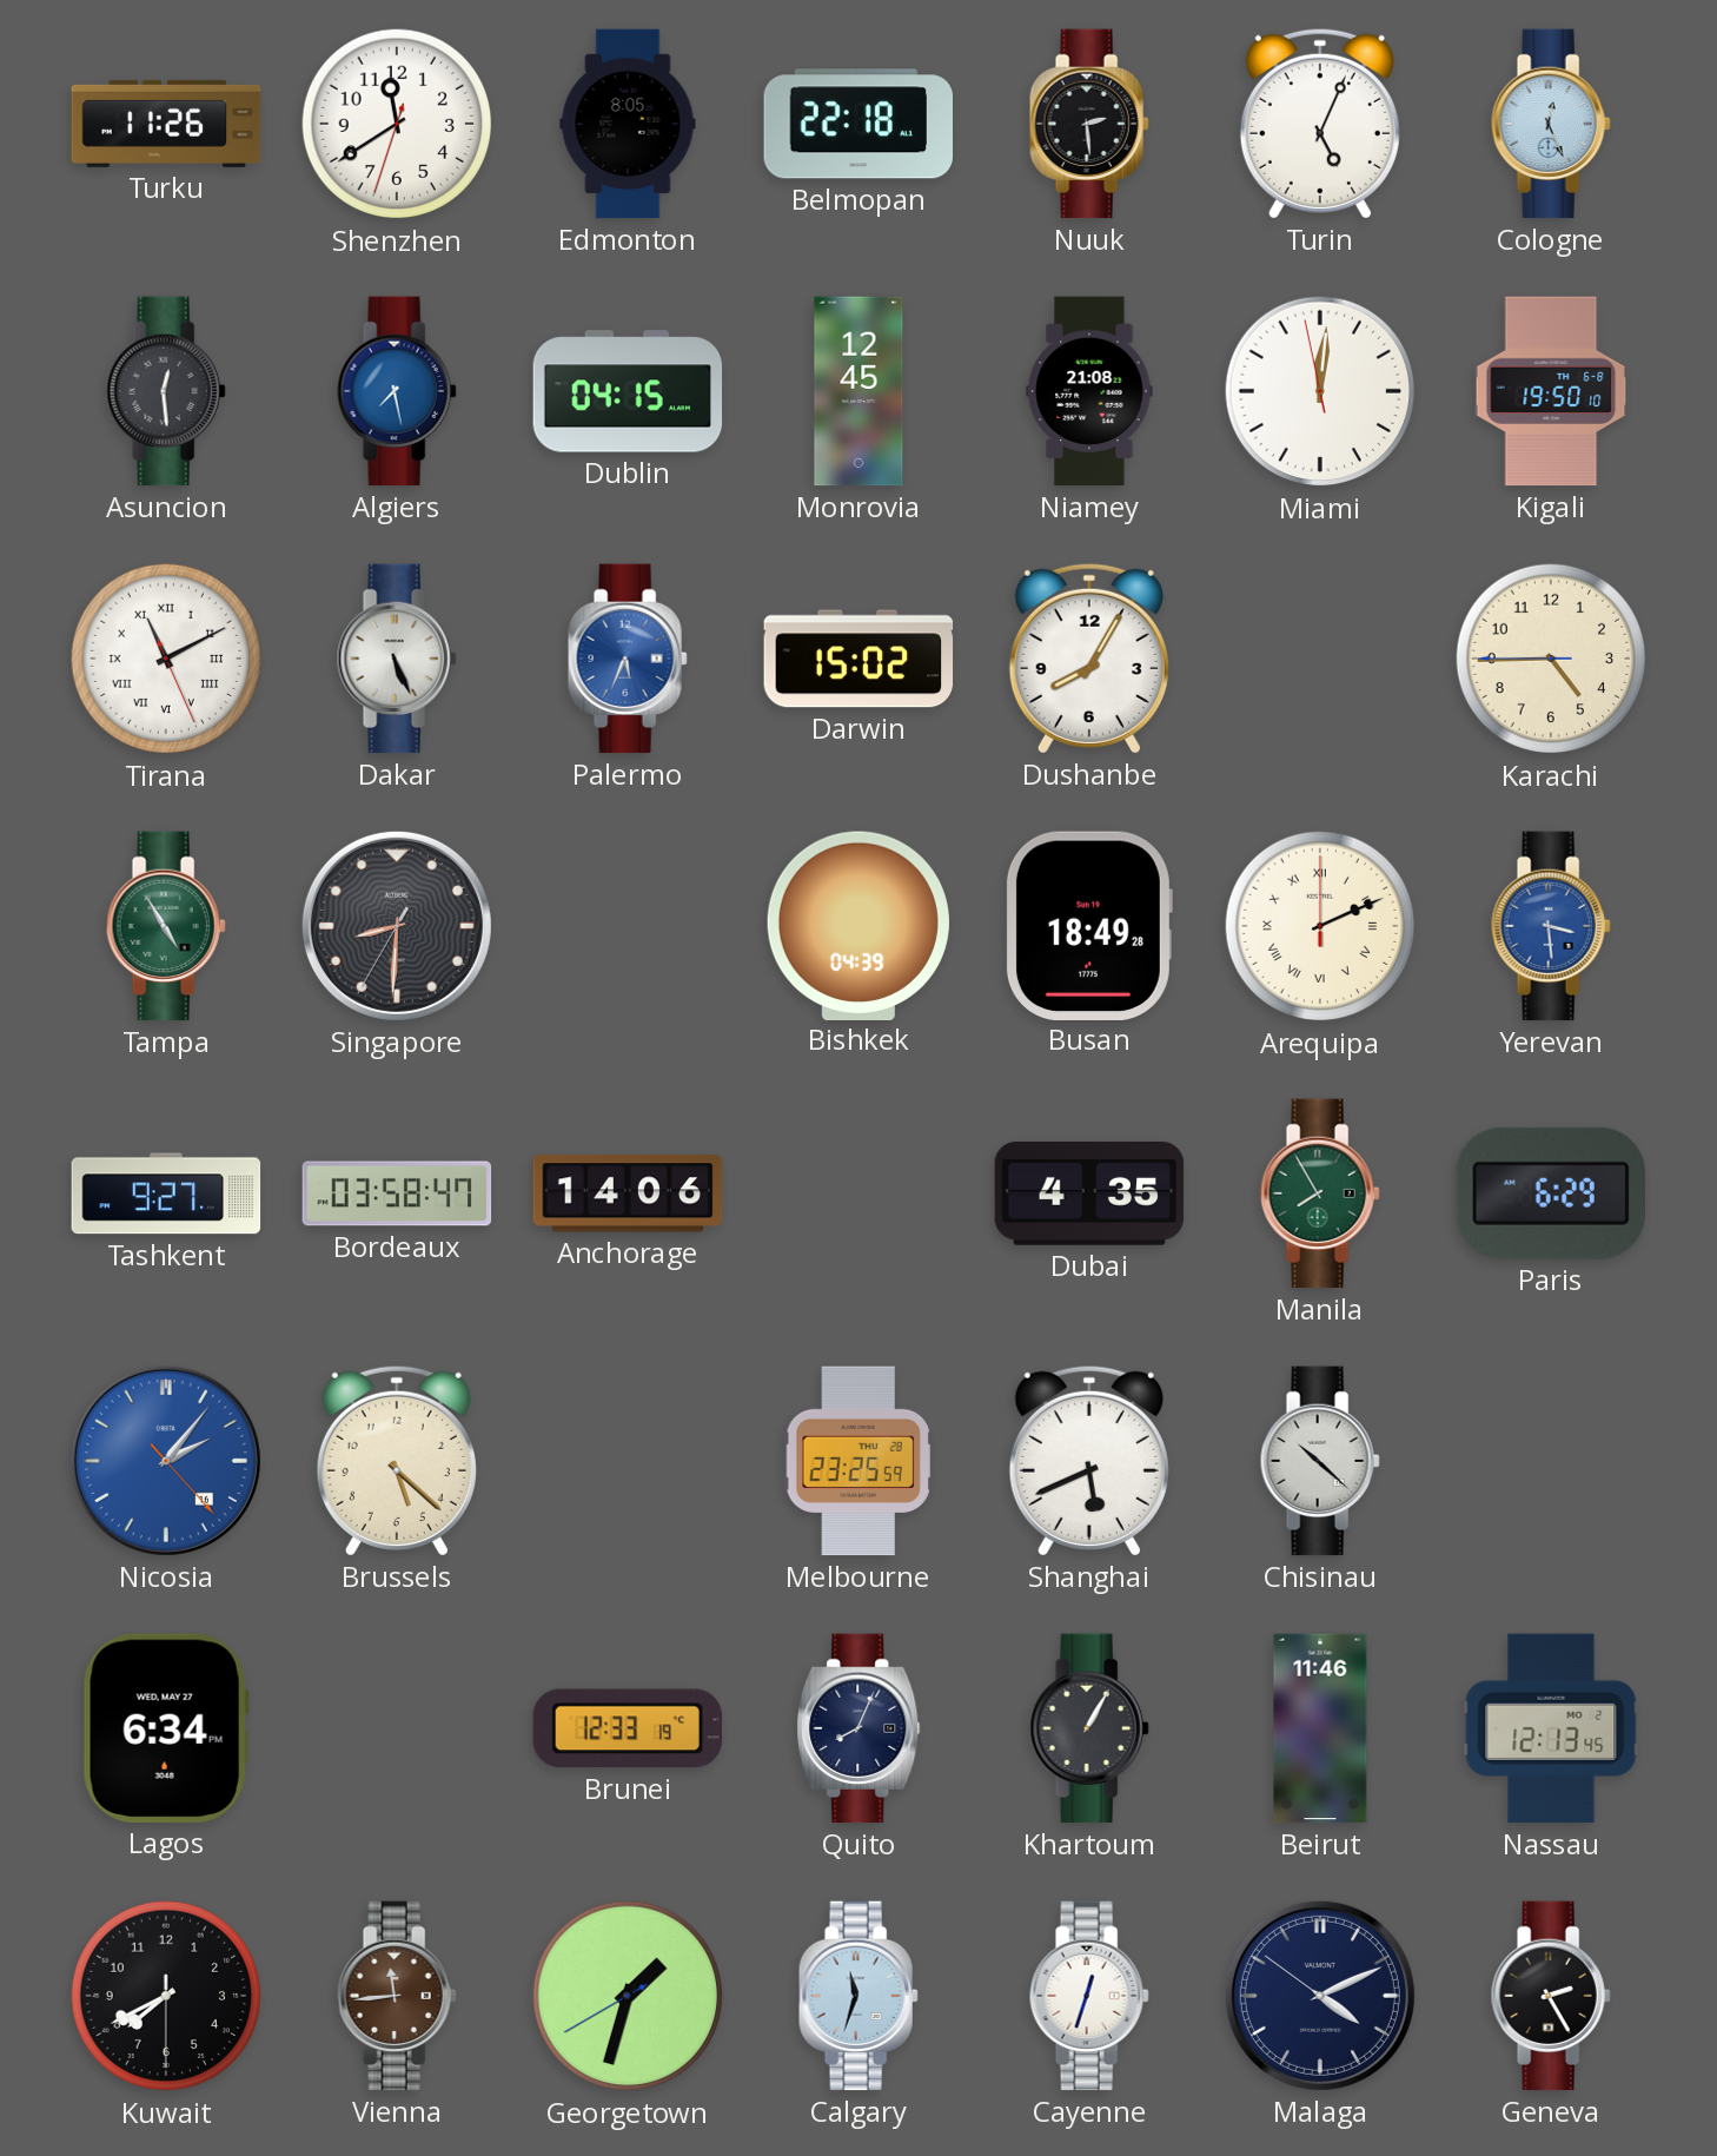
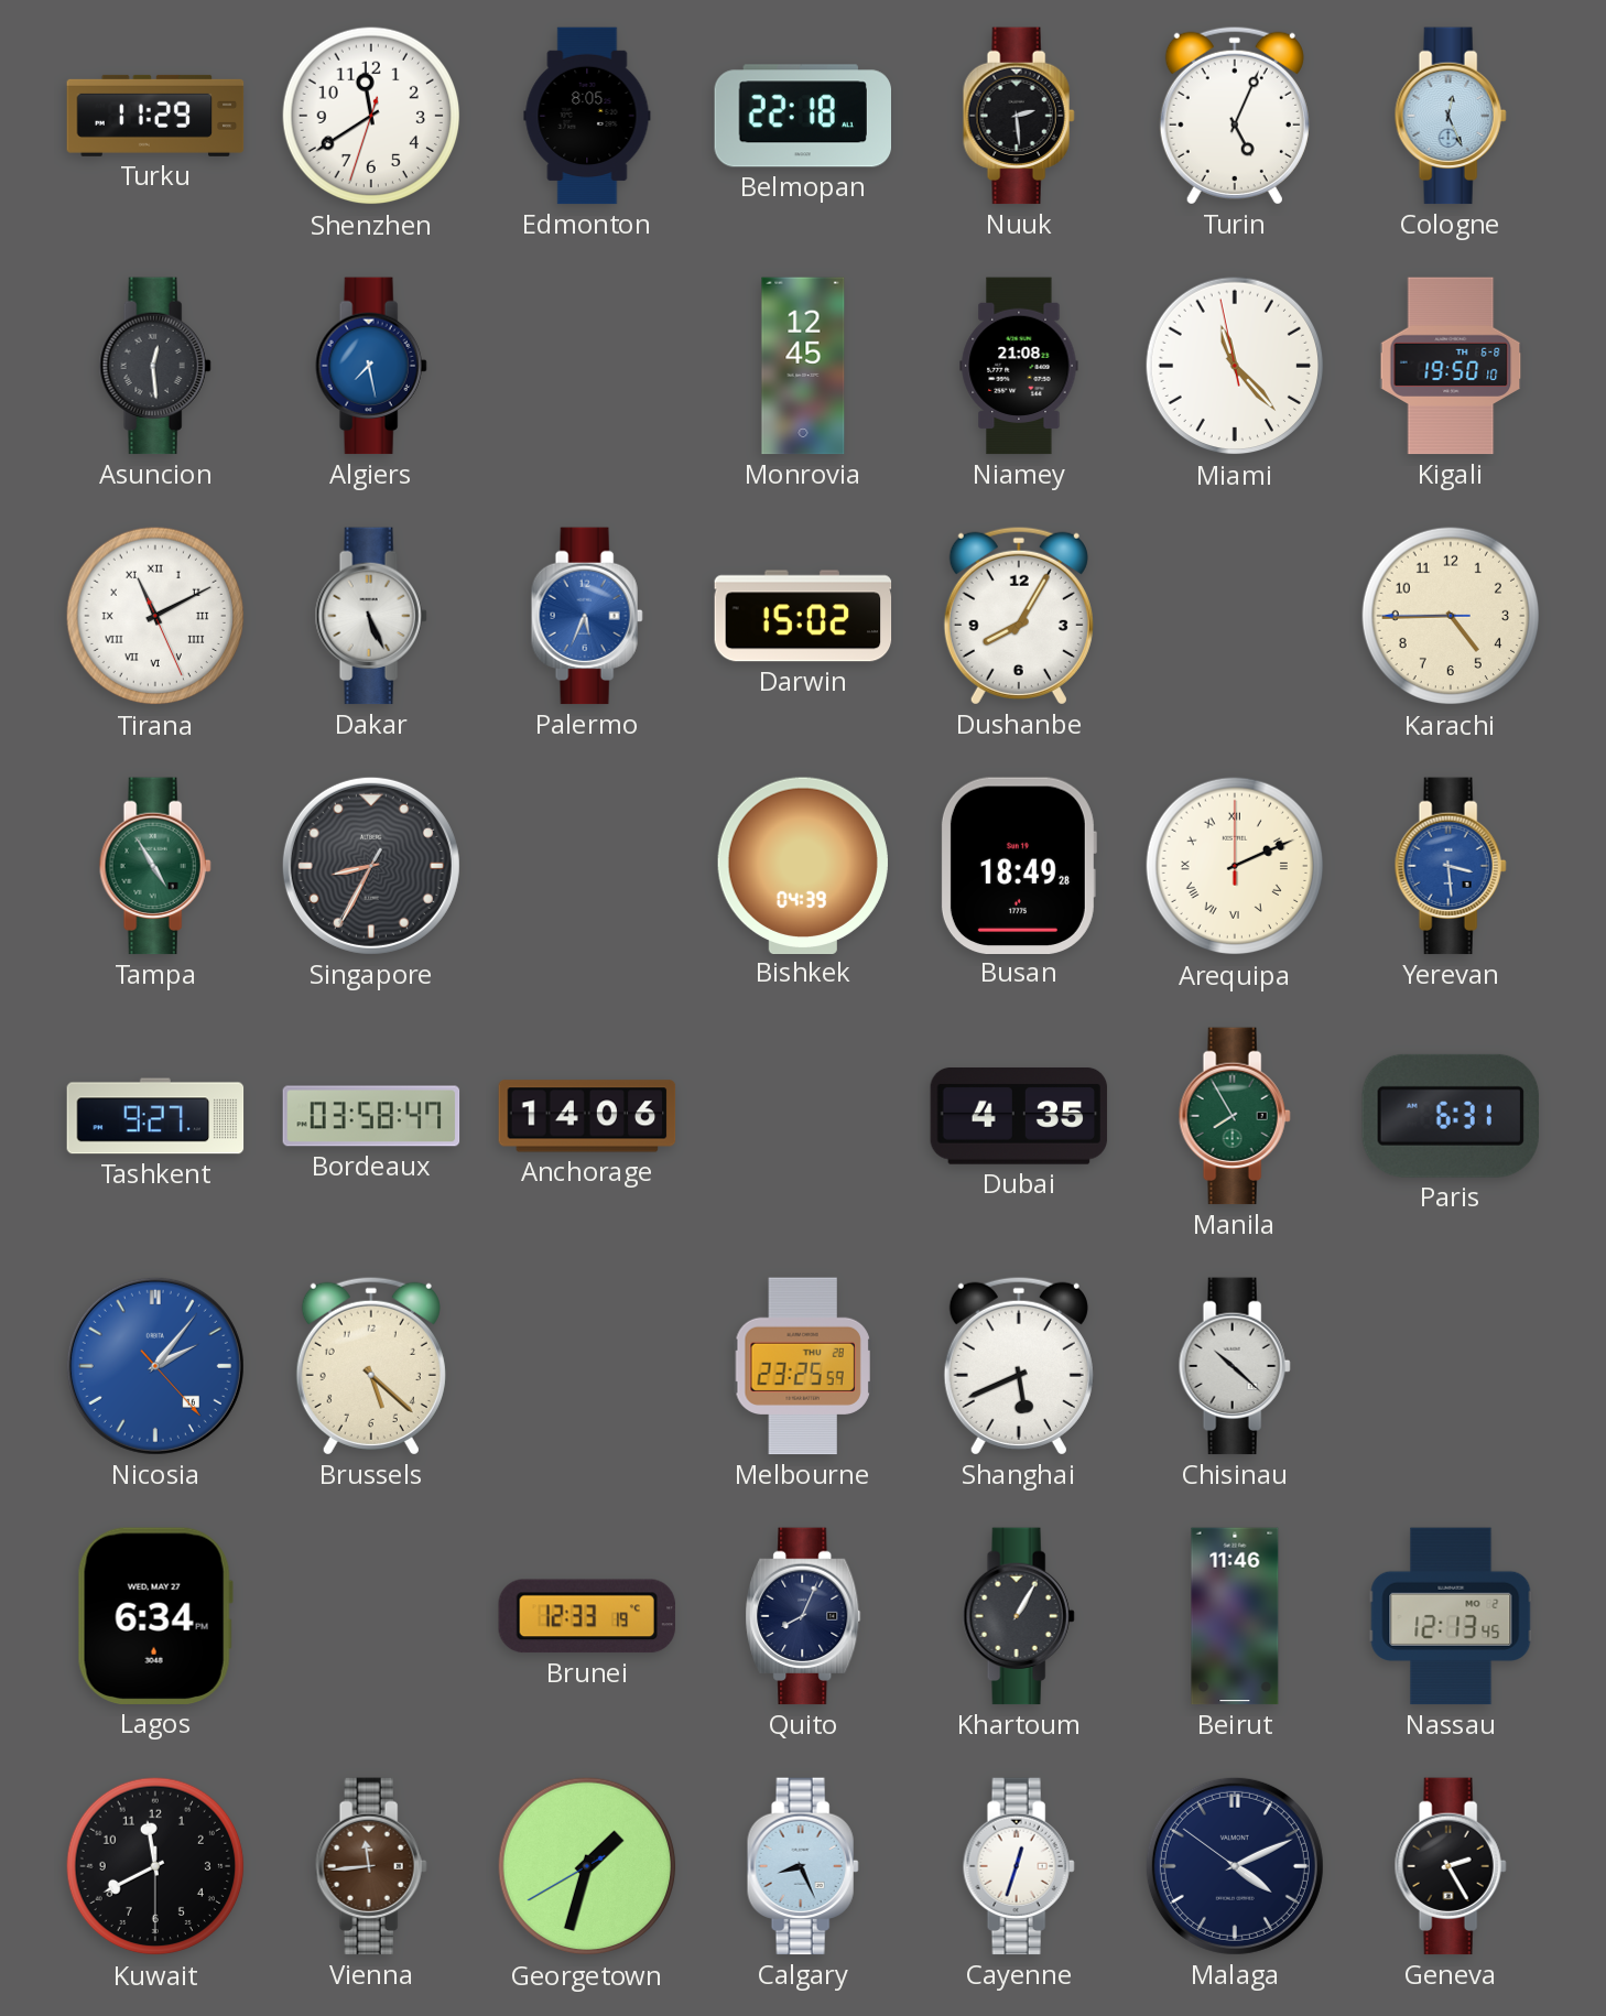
Turku: 11:26 -> 11:29 (155, 116)
Dublin: 04:15 -> none (628, 391)
Miami: 12:00 -> 11:22 (1235, 366)
Singapore: 8:30 -> 8:34 (371, 866)
Paris: 6:29 -> 6:31 (1451, 1116)
Kuwait: 7:40 -> 11:40 (155, 1866)
Calgary: 11:33 -> 8:26 (803, 1866)
